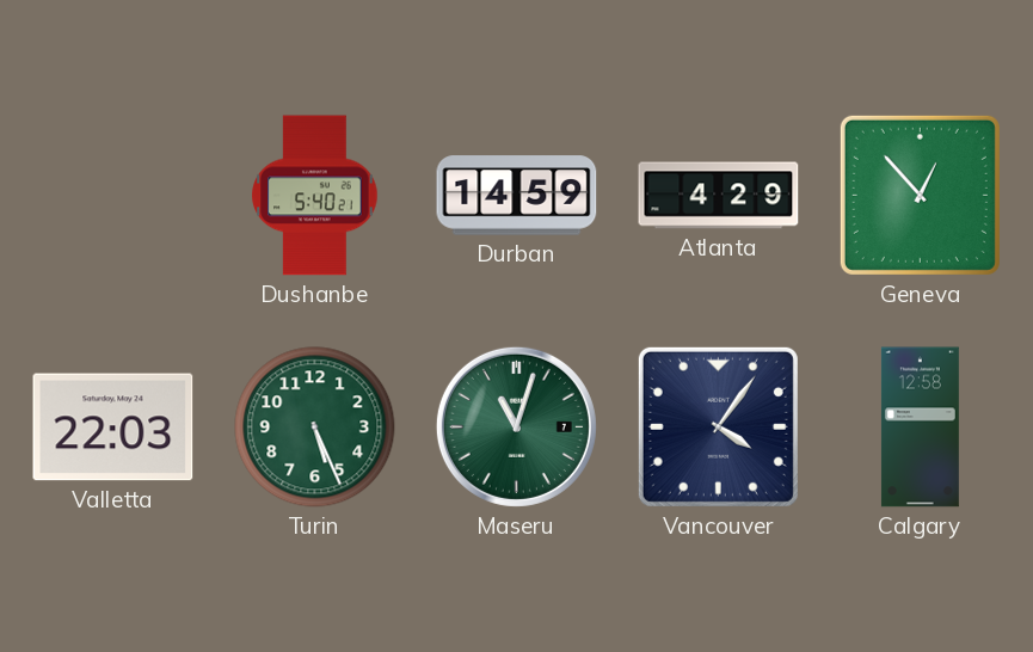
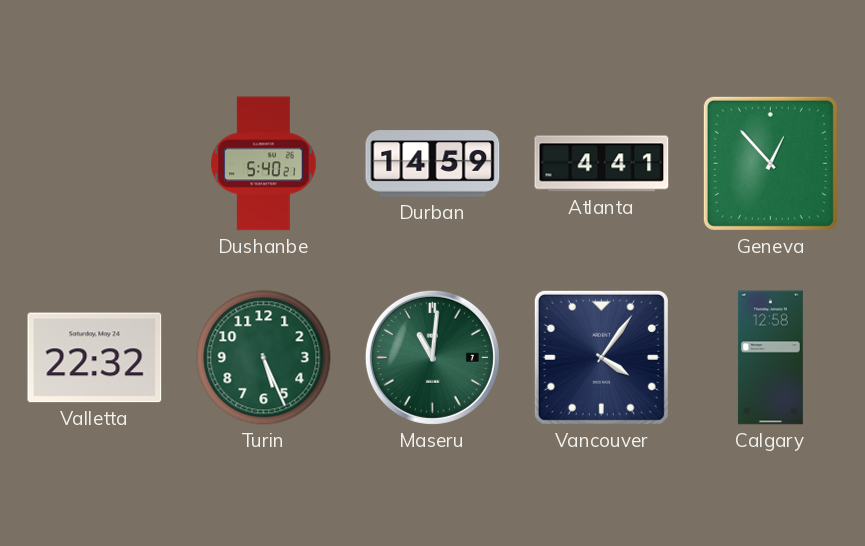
Atlanta: 4:29 -> 4:41 (602, 164)
Valletta: 22:03 -> 22:32 (95, 358)
Maseru: 11:03 -> 11:01 (432, 357)
